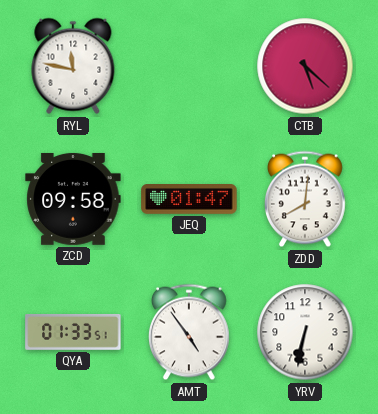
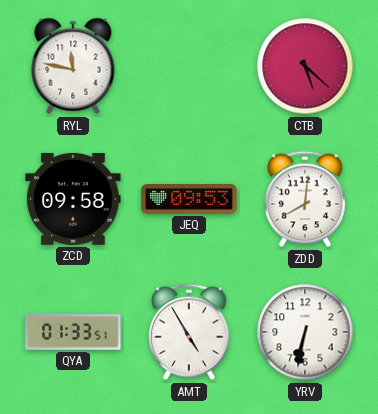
JEQ: 01:47 -> 09:53 (189, 200)
AMT: 4:54 -> 4:55 (190, 332)
